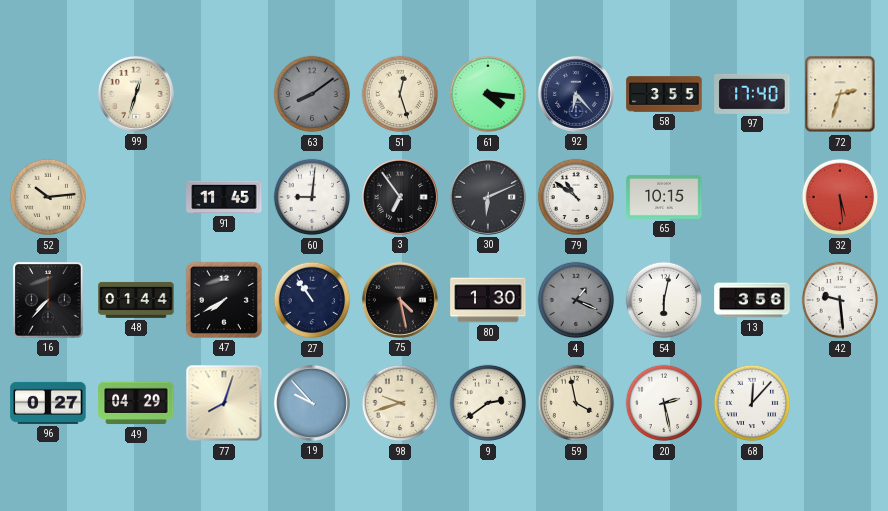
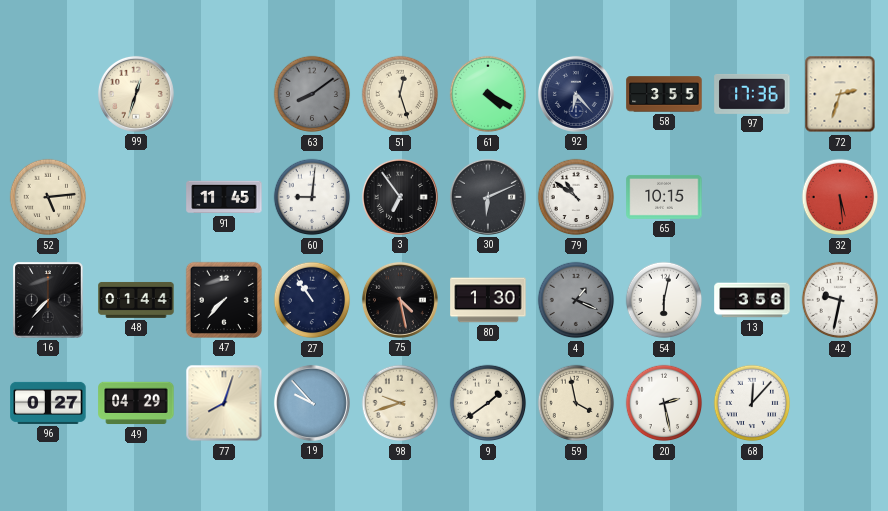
61: 4:16 -> 4:20 (488, 94)
97: 17:40 -> 17:36 (752, 94)
52: 10:14 -> 5:14 (48, 197)
47: 7:40 -> 7:37 (224, 300)
42: 9:29 -> 9:32 (840, 300)
9: 2:39 -> 1:39 (488, 403)
